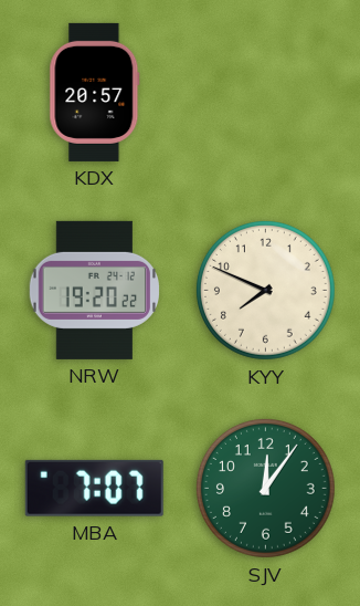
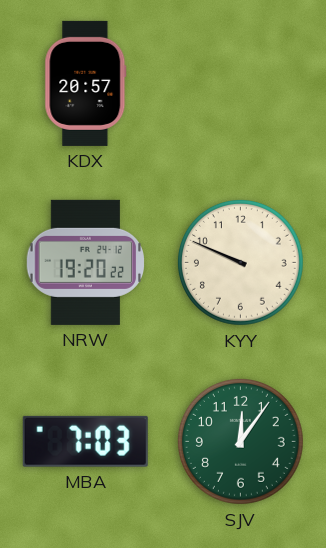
KYY: 7:49 -> 9:49 (240, 262)
MBA: 7:07 -> 7:03 (85, 441)
